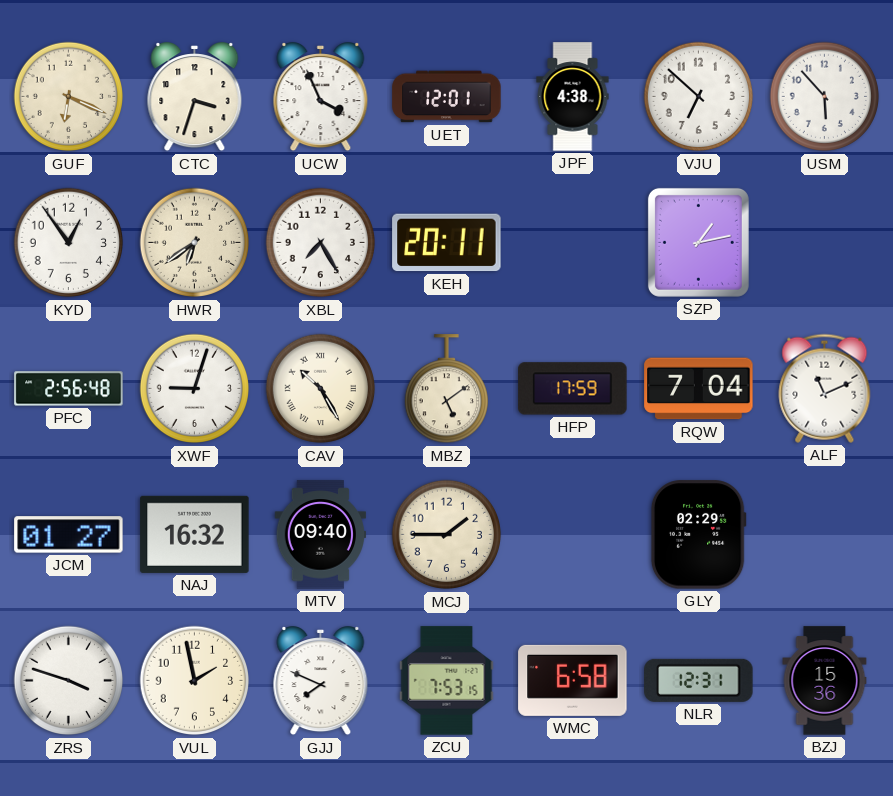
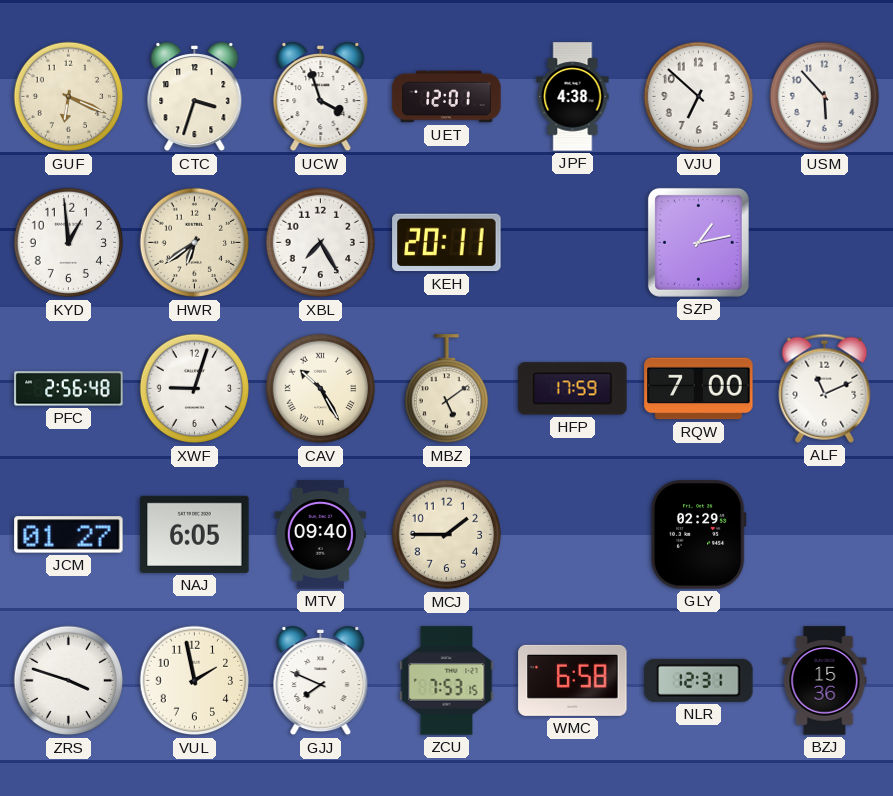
UCW: 3:56 -> 3:57 (321, 97)
KYD: 12:54 -> 12:59 (69, 243)
RQW: 7:04 -> 7:00 (699, 389)
NAJ: 16:32 -> 6:05 (195, 534)
